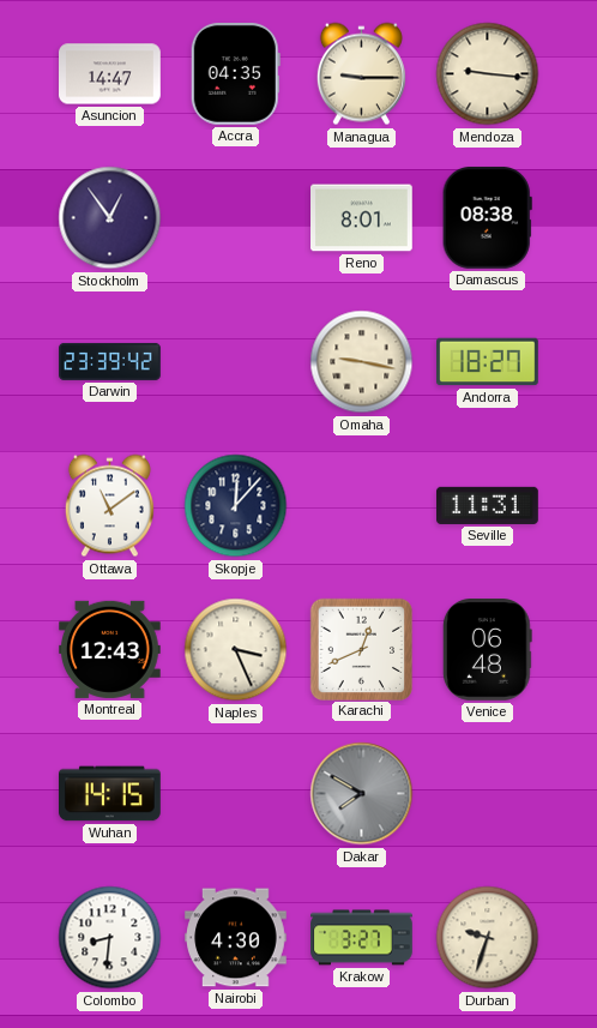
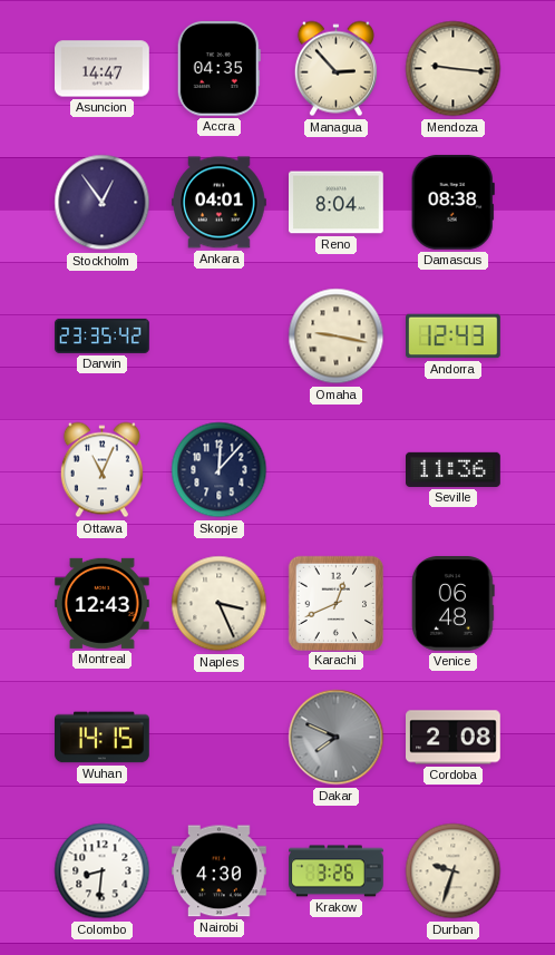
Managua: 9:15 -> 2:53 (335, 69)
Ankara: none -> 04:01 (220, 203)
Reno: 8:01 -> 8:04 (337, 203)
Darwin: 23:39 -> 23:35 (103, 335)
Andorra: 18:27 -> 12:43 (454, 337)
Ottawa: 11:09 -> 11:04 (101, 470)
Seville: 11:31 -> 11:36 (454, 469)
Dakar: 7:50 -> 7:49 (337, 738)
Cordoba: none -> 2:08 (454, 738)
Krakow: 3:27 -> 3:26 (337, 871)
